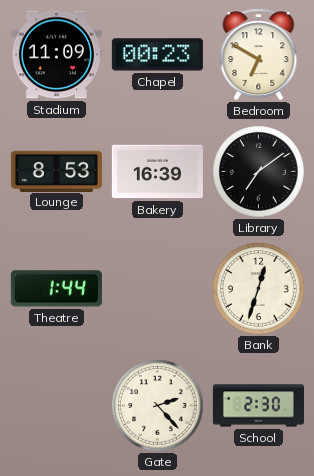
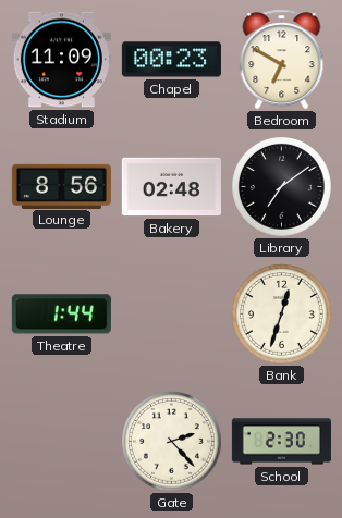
Lounge: 8:53 -> 8:56 (61, 186)
Bakery: 16:39 -> 02:48 (171, 187)
